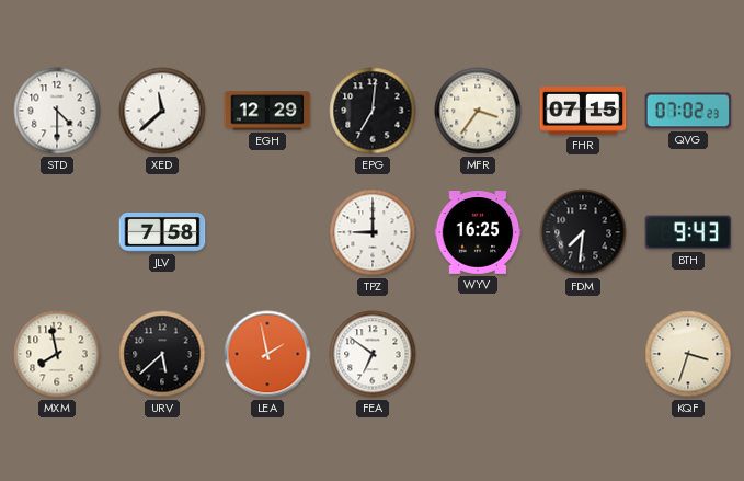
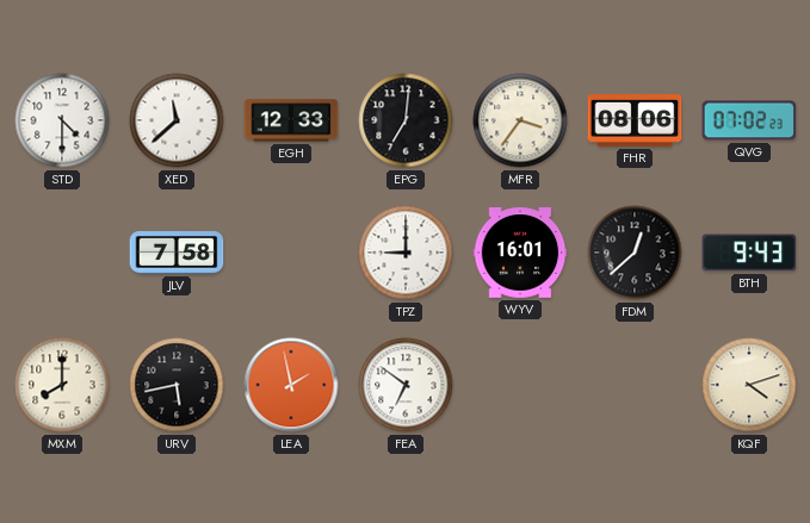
EGH: 12:29 -> 12:33 (291, 120)
FHR: 07:15 -> 08:06 (635, 120)
WYV: 16:25 -> 16:01 (520, 253)
FDM: 7:31 -> 12:38 (635, 253)
MXM: 7:58 -> 8:00 (62, 385)
URV: 5:38 -> 5:43 (177, 385)
KQF: 3:33 -> 4:12 (749, 385)
